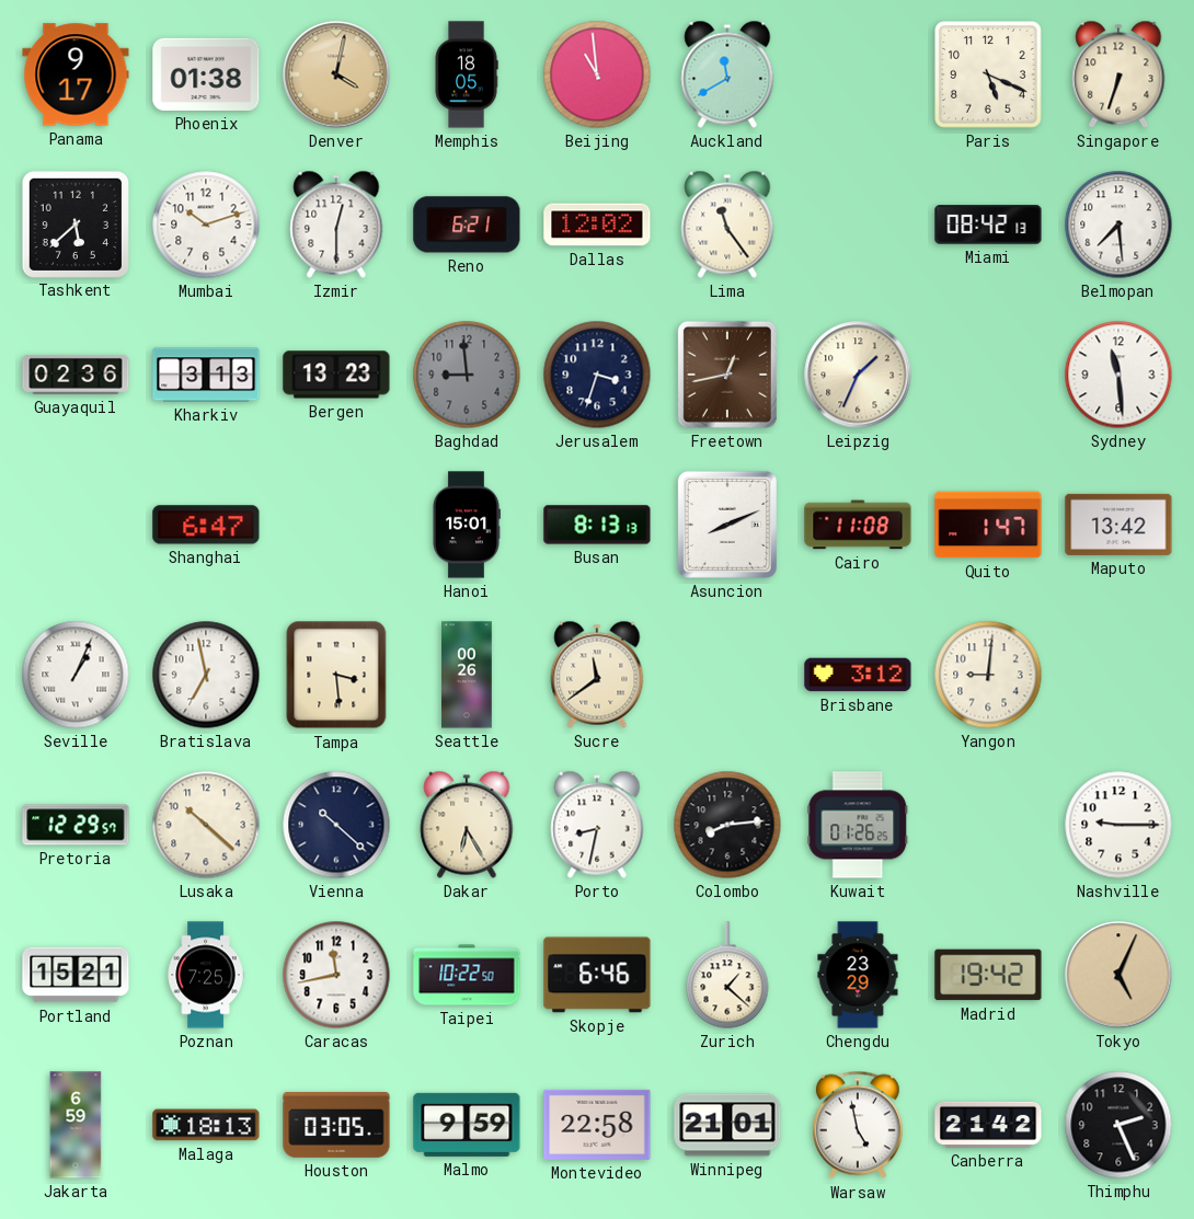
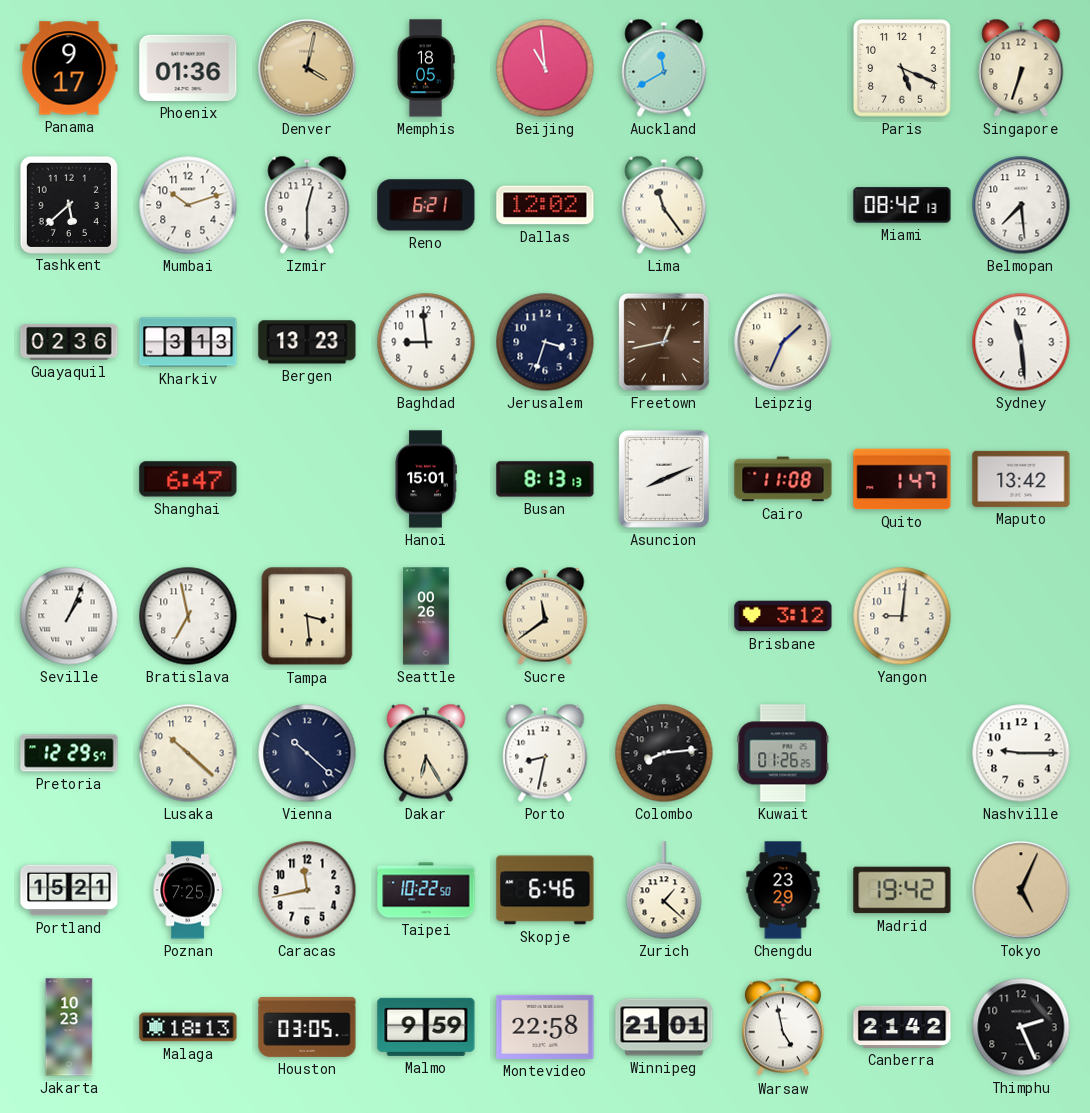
Phoenix: 01:38 -> 01:36 (188, 68)
Baghdad dial: grey -> white (426, 342)
Jakarta: 6:59 -> 10:23 (69, 1027)
